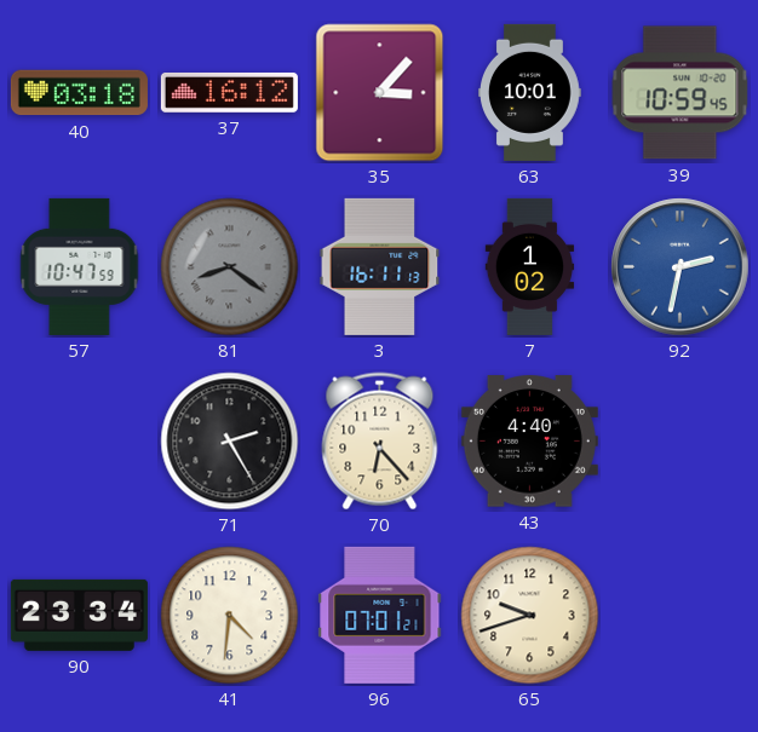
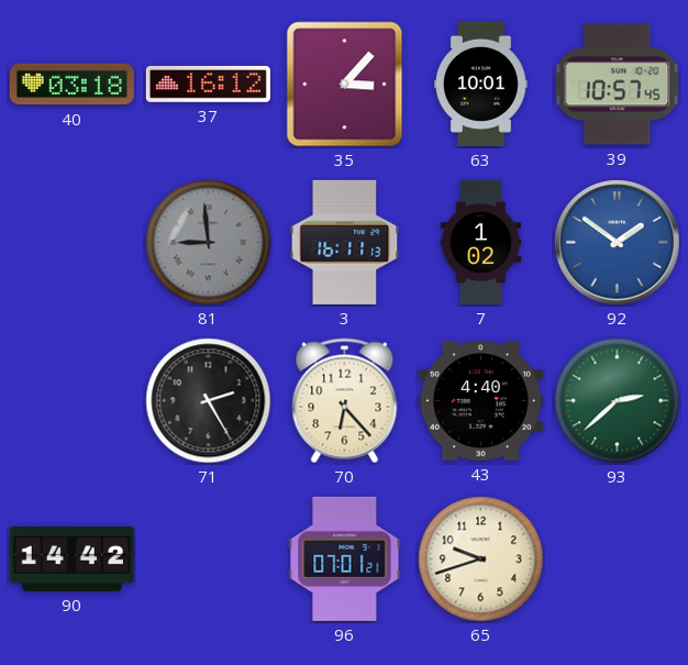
39: 10:59 -> 10:57 (618, 85)
57: 10:47 -> none (80, 266)
81: 8:21 -> 8:59 (209, 243)
92: 2:32 -> 1:51 (618, 243)
93: none -> 2:38 (618, 401)
90: 23:34 -> 14:42 (71, 558)
41: 4:31 -> none (230, 616)
